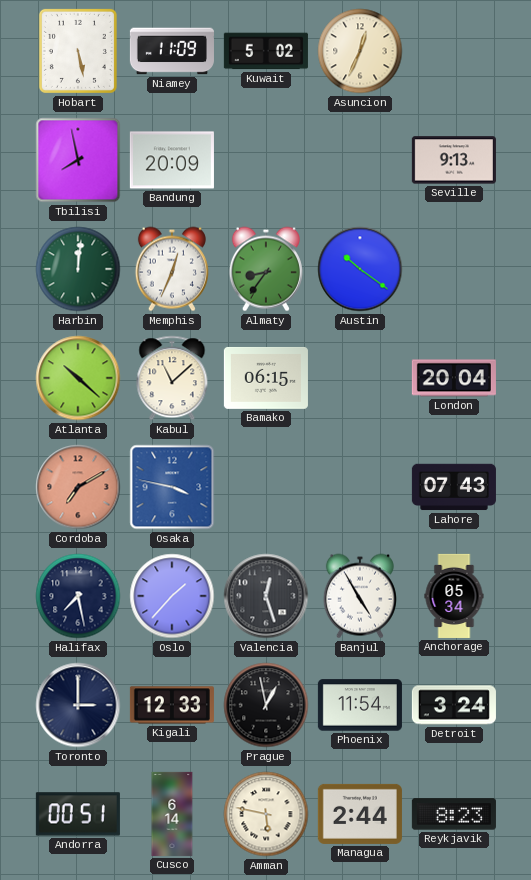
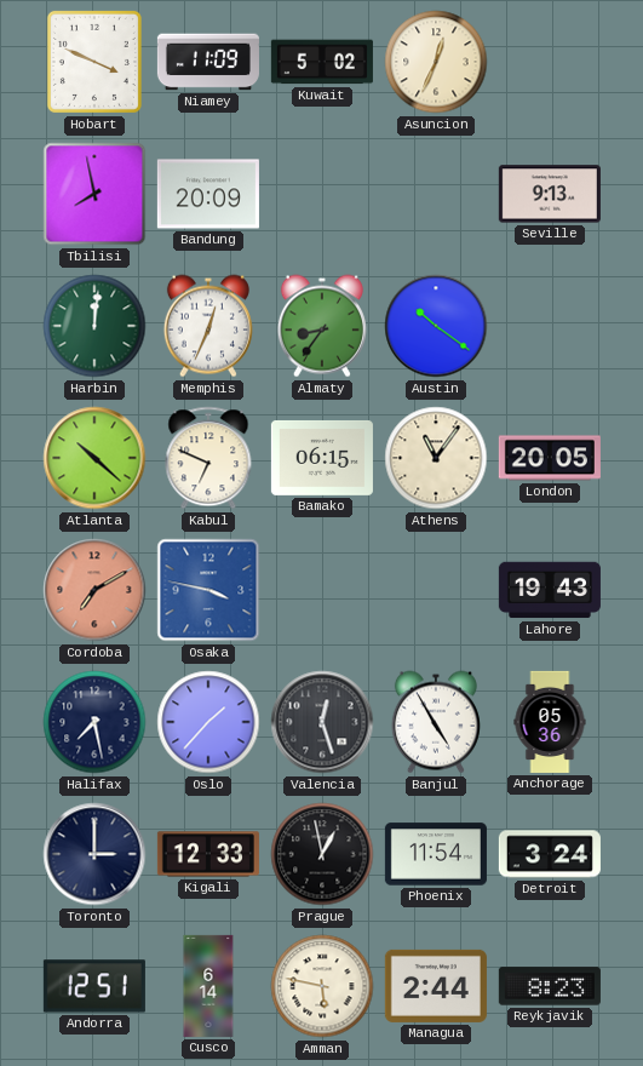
Hobart: 5:28 -> 3:49 (94, 62)
Kabul: 11:08 -> 6:49 (208, 458)
Athens: none -> 11:06 (436, 458)
London: 20:04 -> 20:05 (550, 458)
Lahore: 07:43 -> 19:43 (550, 590)
Anchorage: 05:34 -> 05:36 (550, 722)
Andorra: 00:51 -> 12:51 (94, 986)
